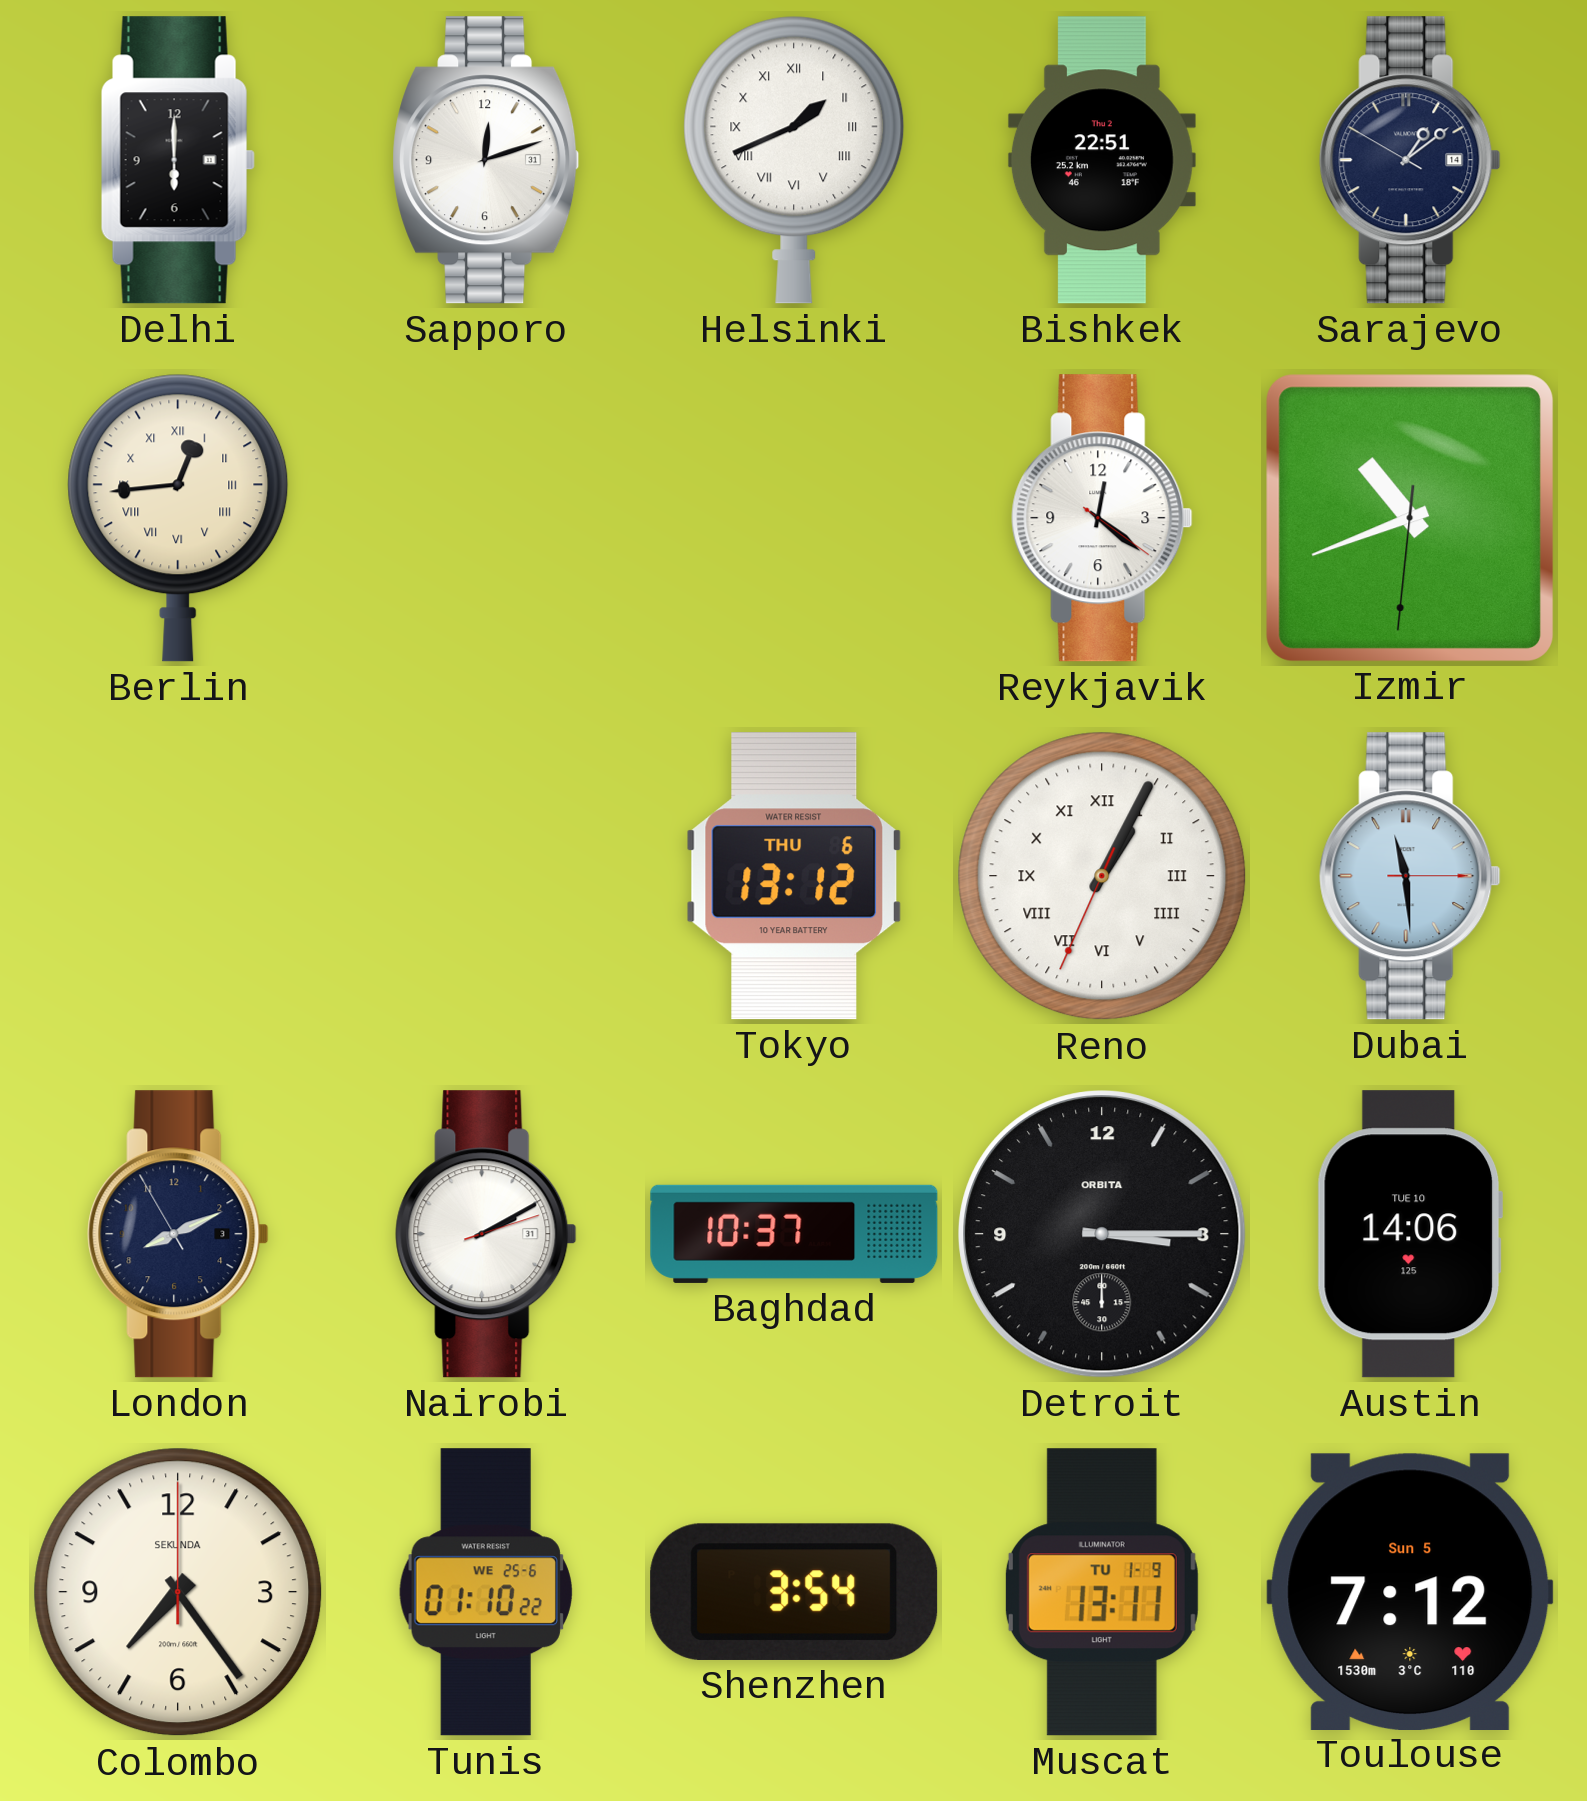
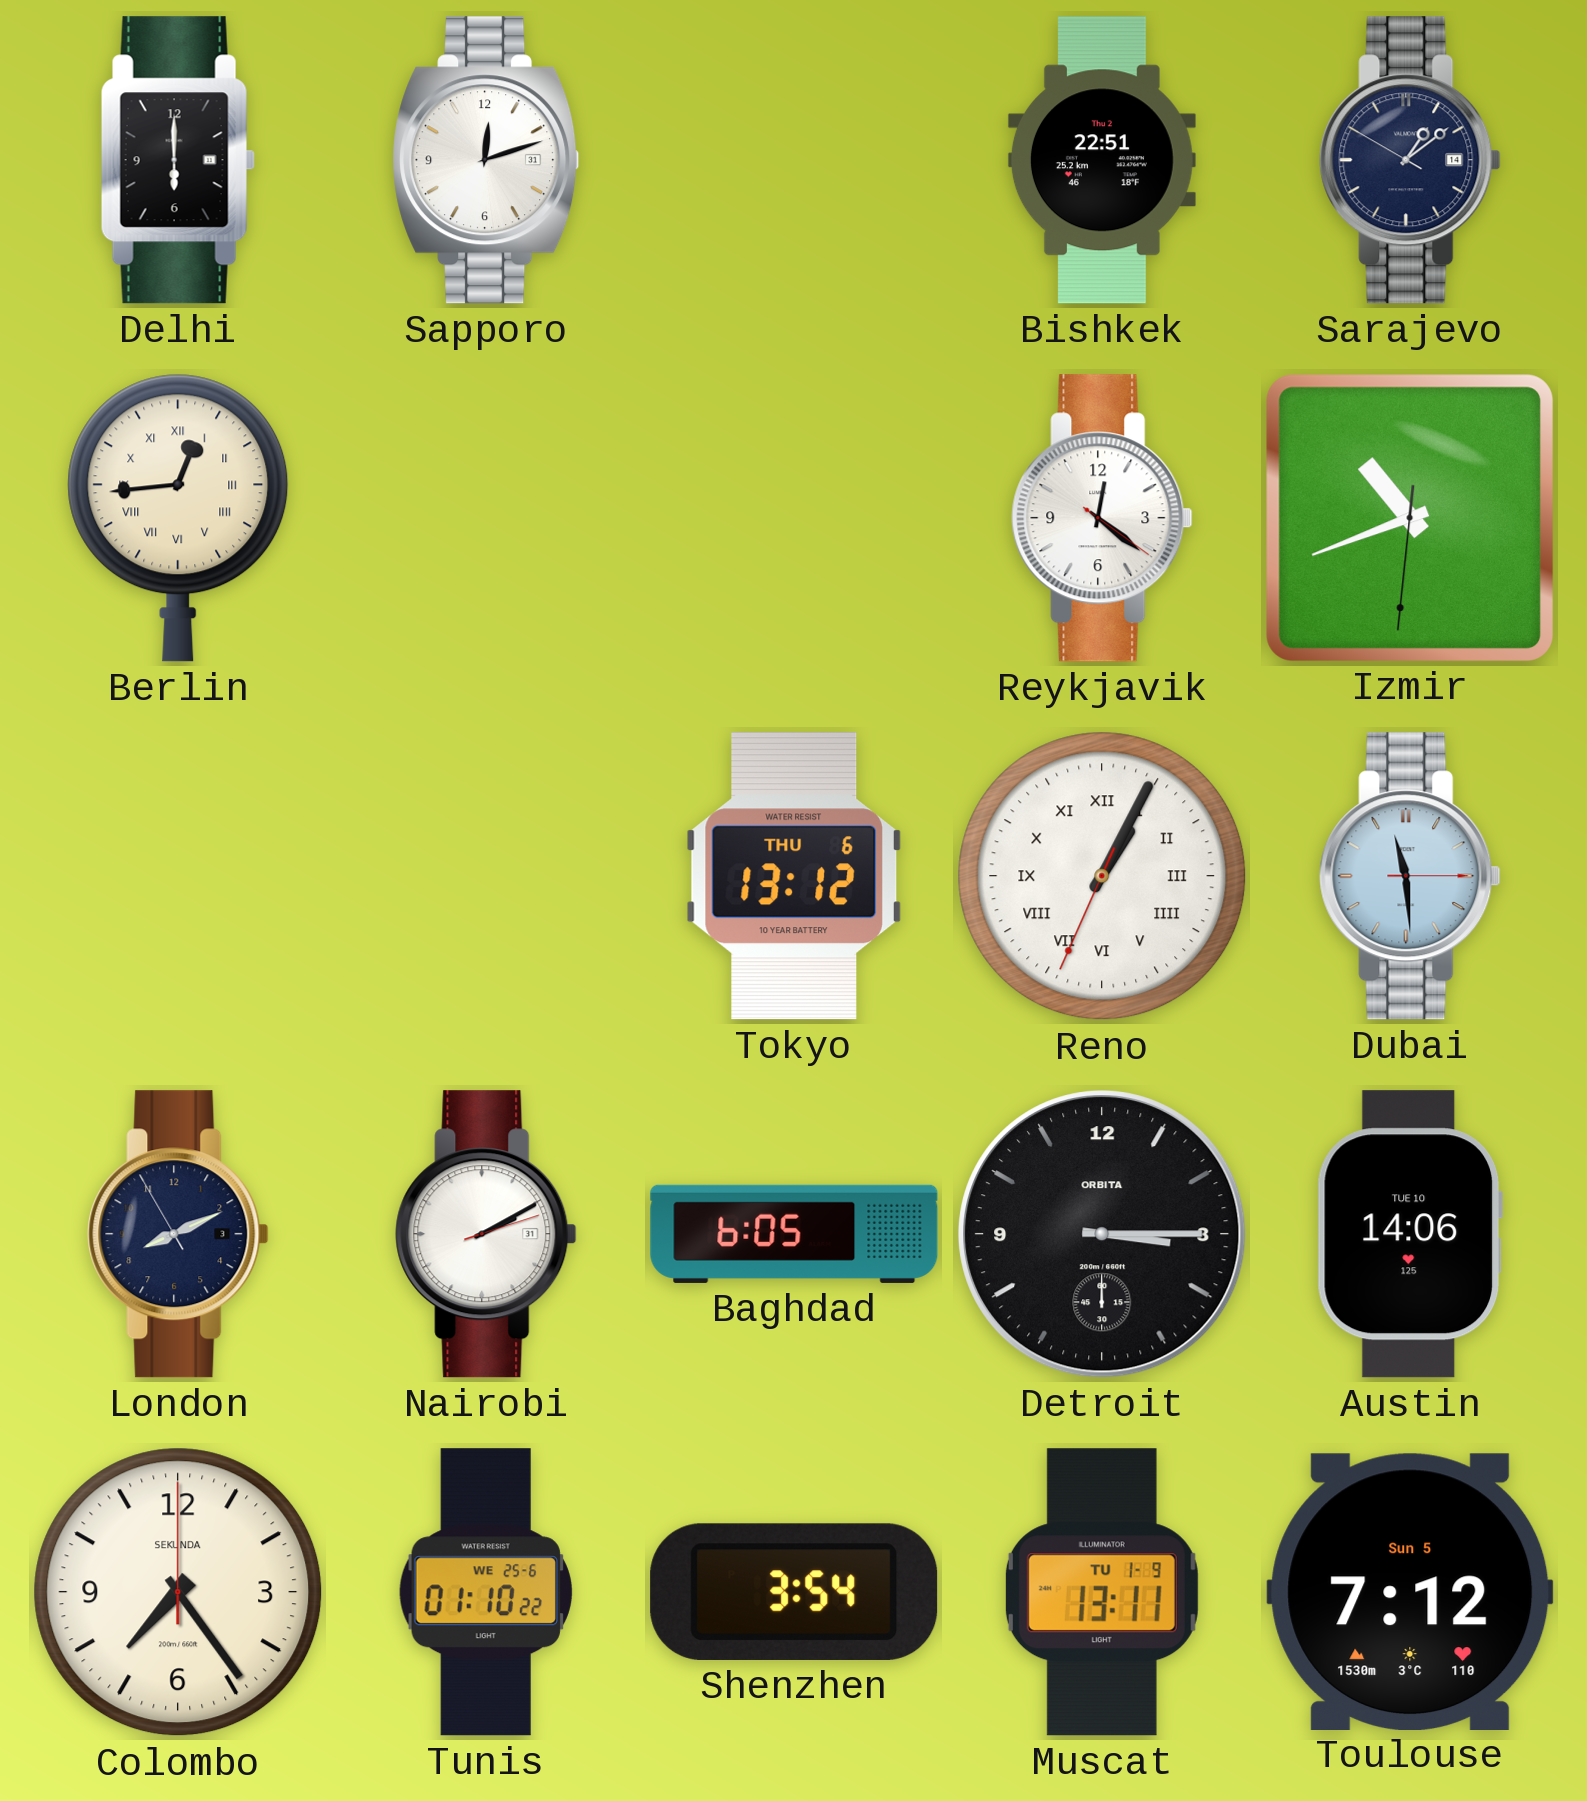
Helsinki: 1:41 -> none (794, 160)
Baghdad: 10:37 -> 6:05 (794, 1234)
